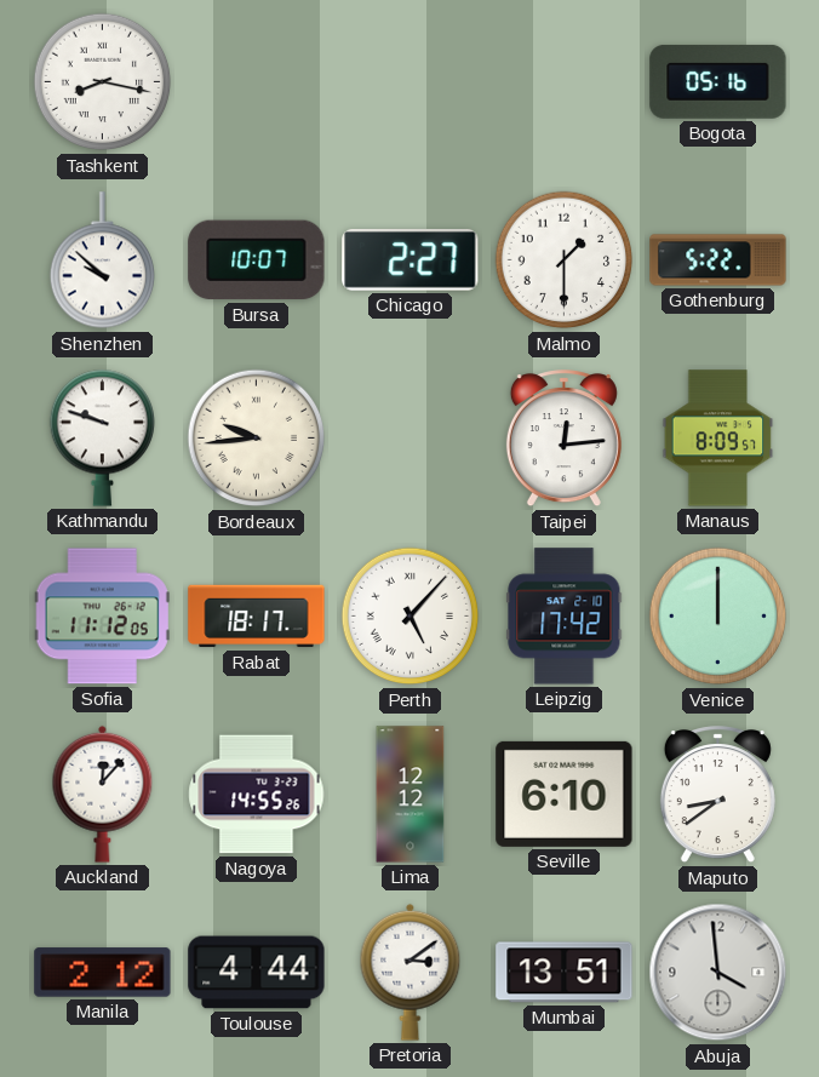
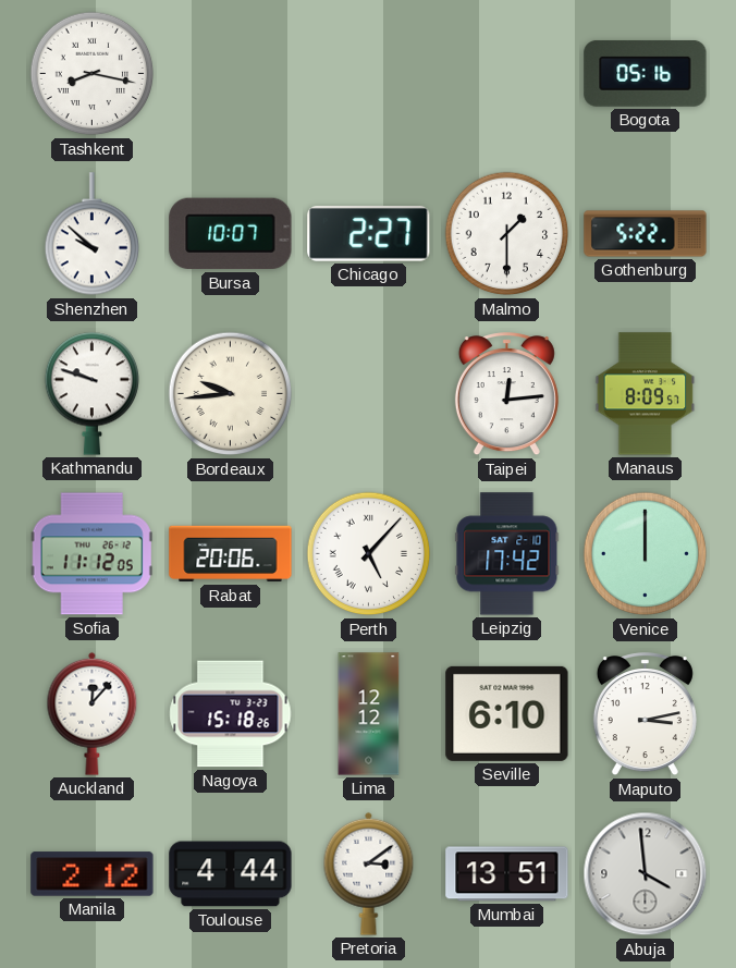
Rabat: 18:17 -> 20:06 (231, 554)
Nagoya: 14:55 -> 15:18 (231, 714)
Maputo: 8:39 -> 3:13 (645, 714)
